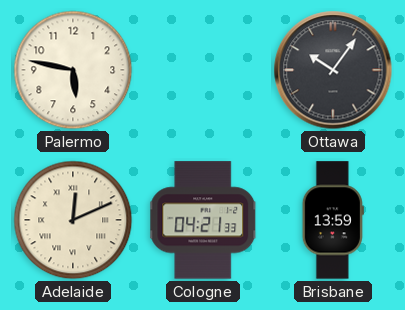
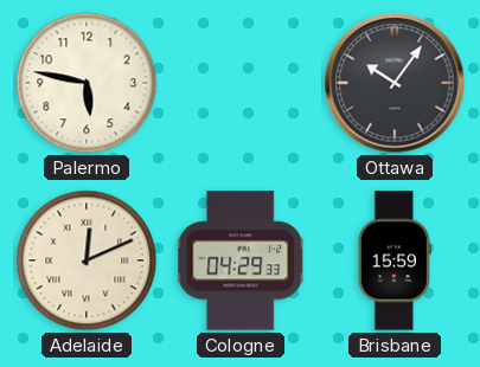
Cologne: 04:21 -> 04:29 (242, 260)
Brisbane: 13:59 -> 15:59 (395, 260)
